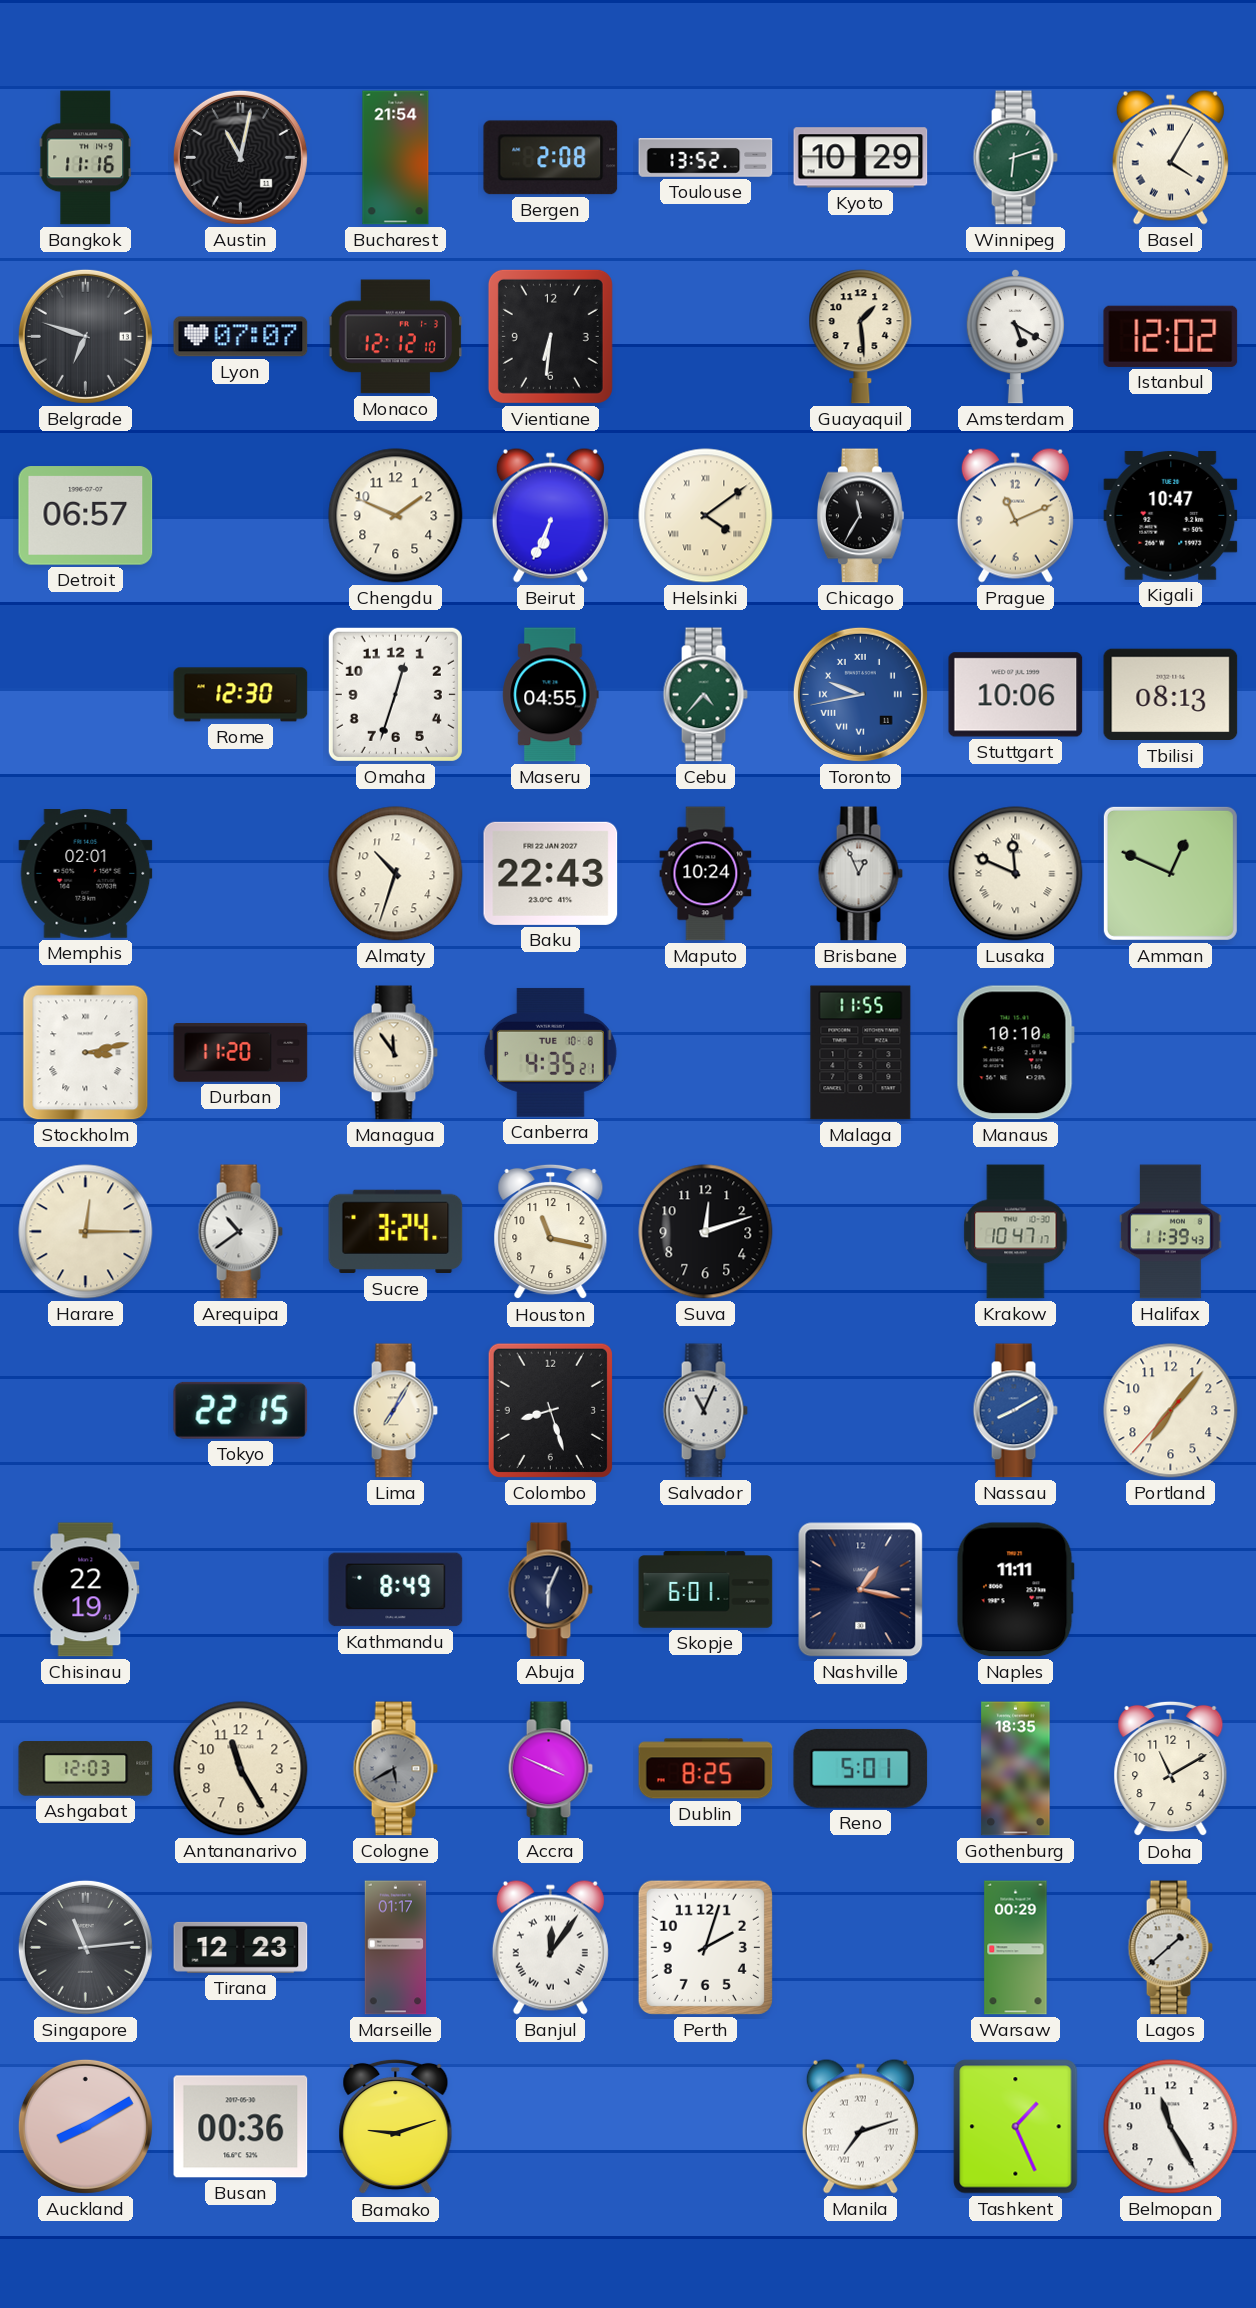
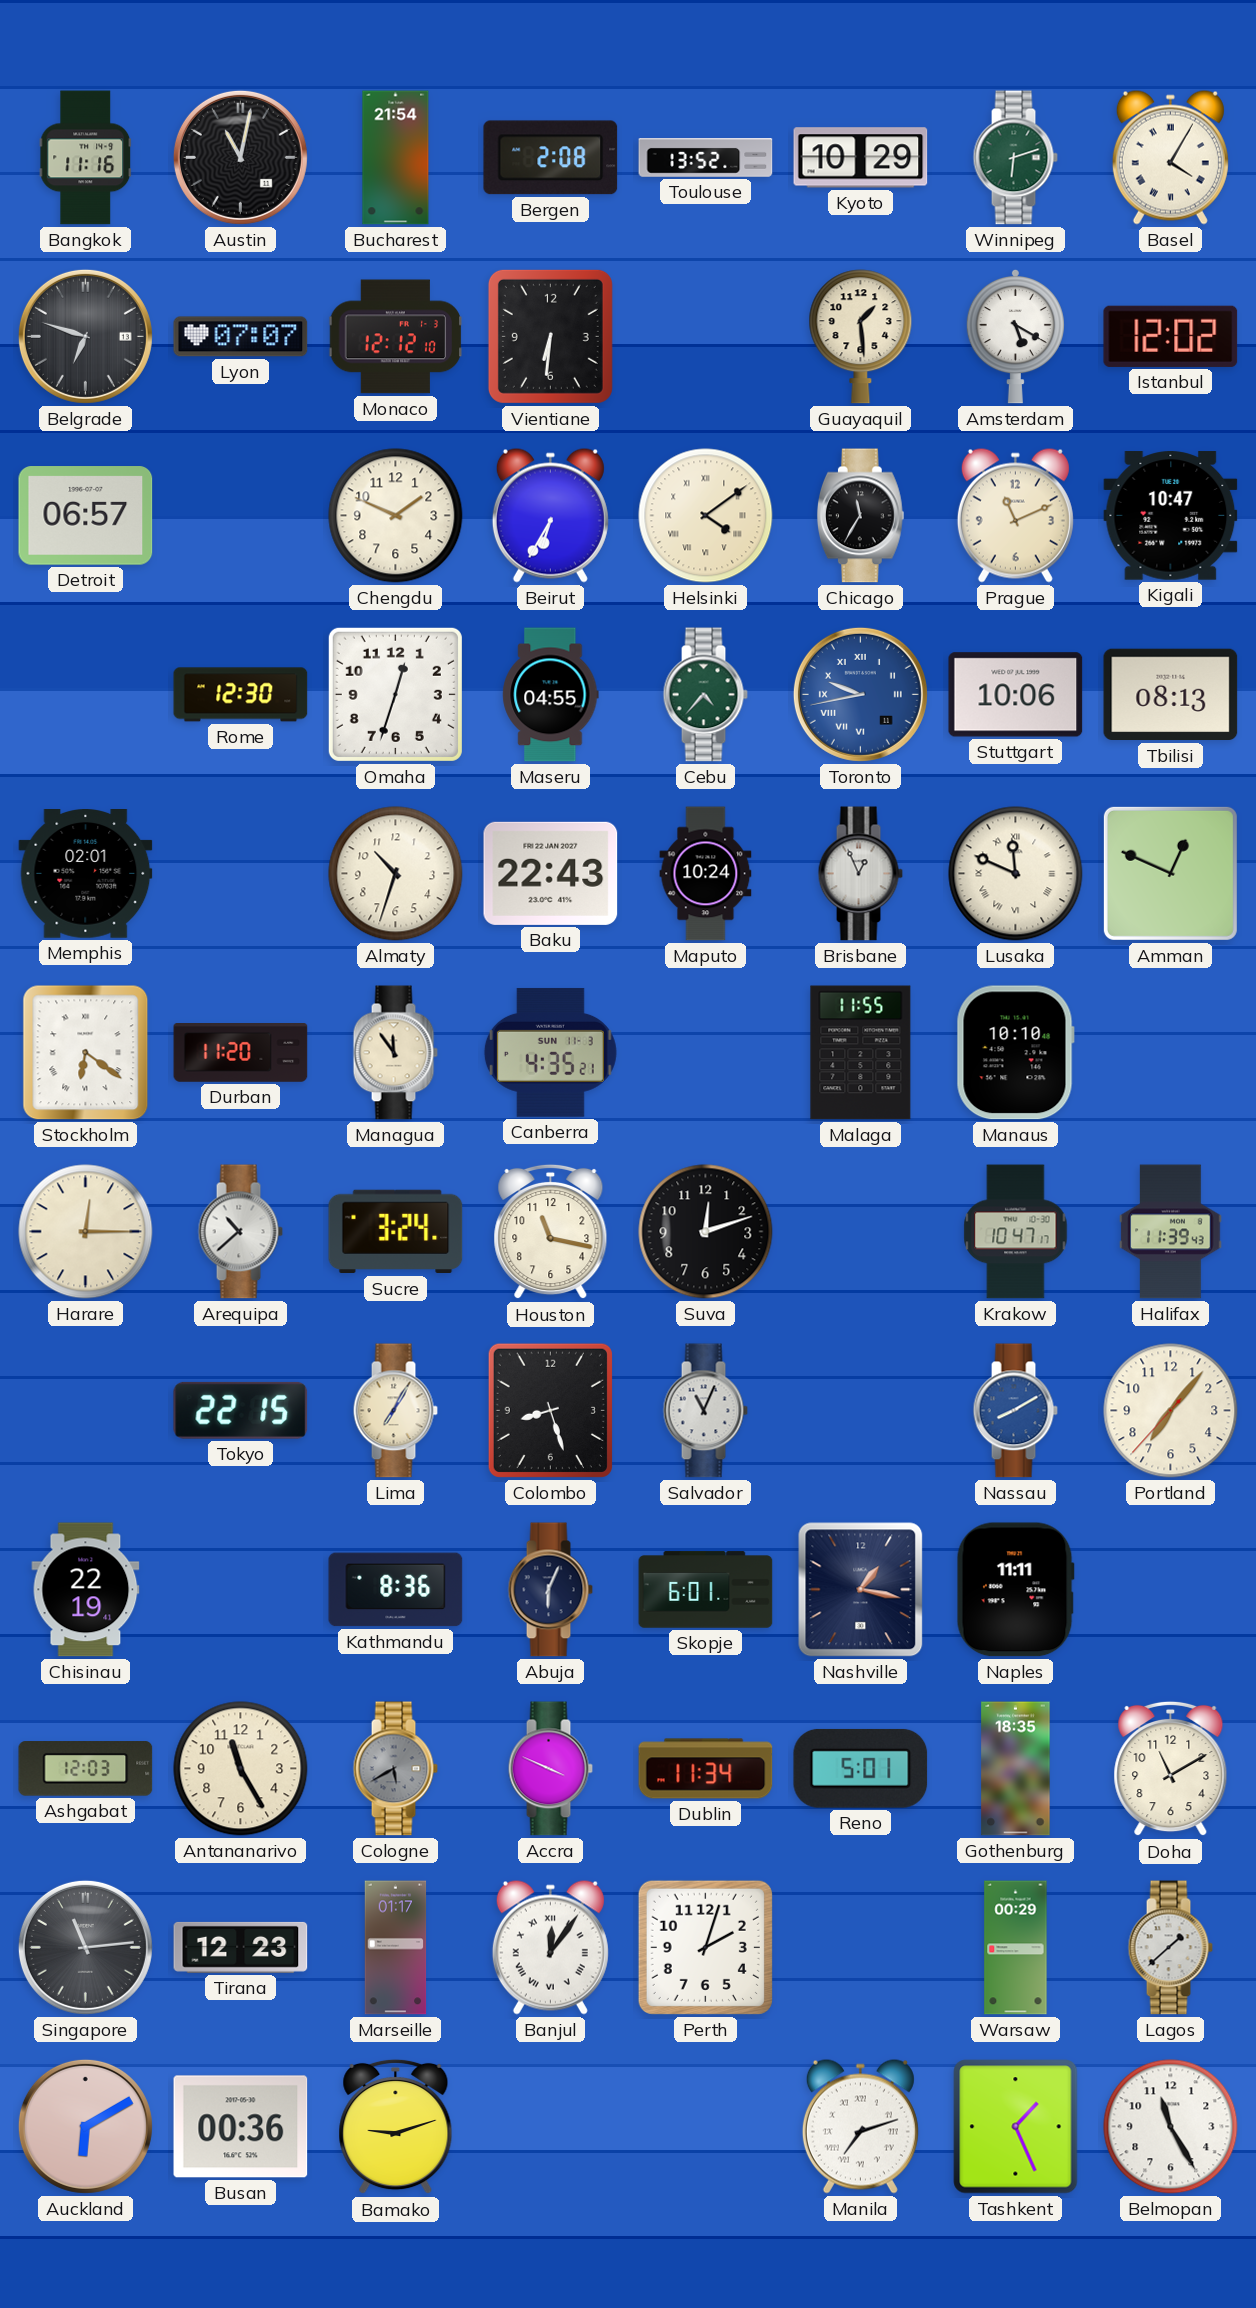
Beirut: 6:34 -> 6:35 (550, 515)
Stockholm: 3:13 -> 6:21 (86, 1053)
Canberra date: TUE 10-8 -> SUN 11-3 (550, 1052)
Arequipa: 10:39 -> 10:38 (240, 1232)
Kathmandu: 8:49 -> 8:36 (396, 1590)
Dublin: 8:25 -> 11:34 (706, 1769)
Auckland: 8:10 -> 6:10 (85, 2126)
